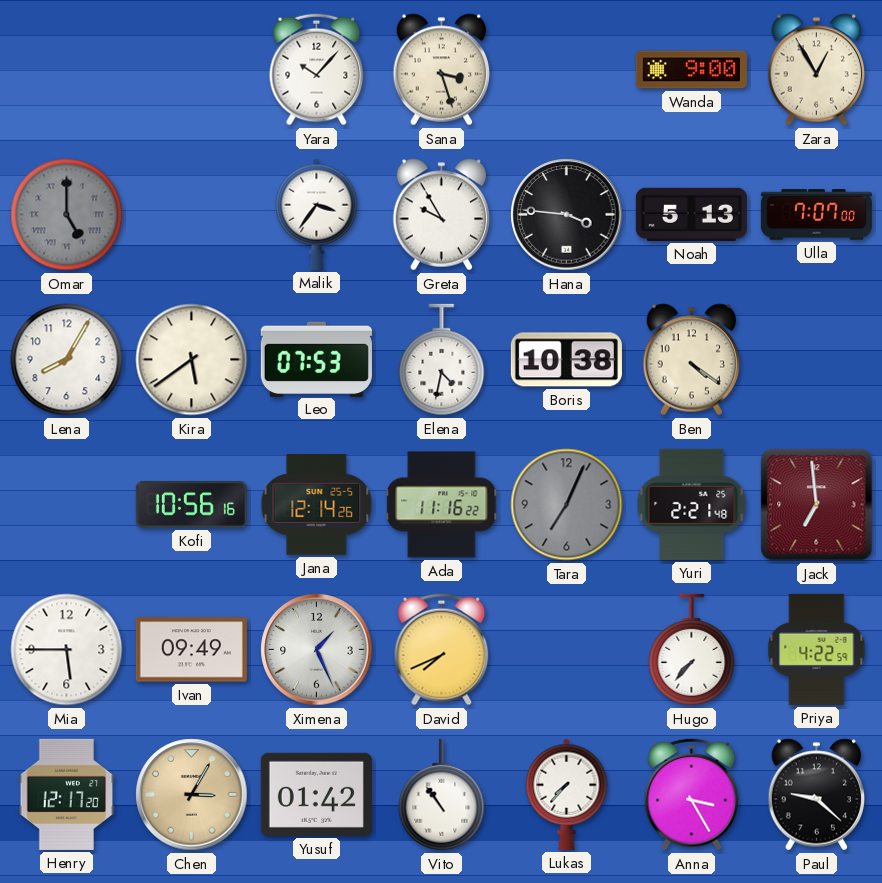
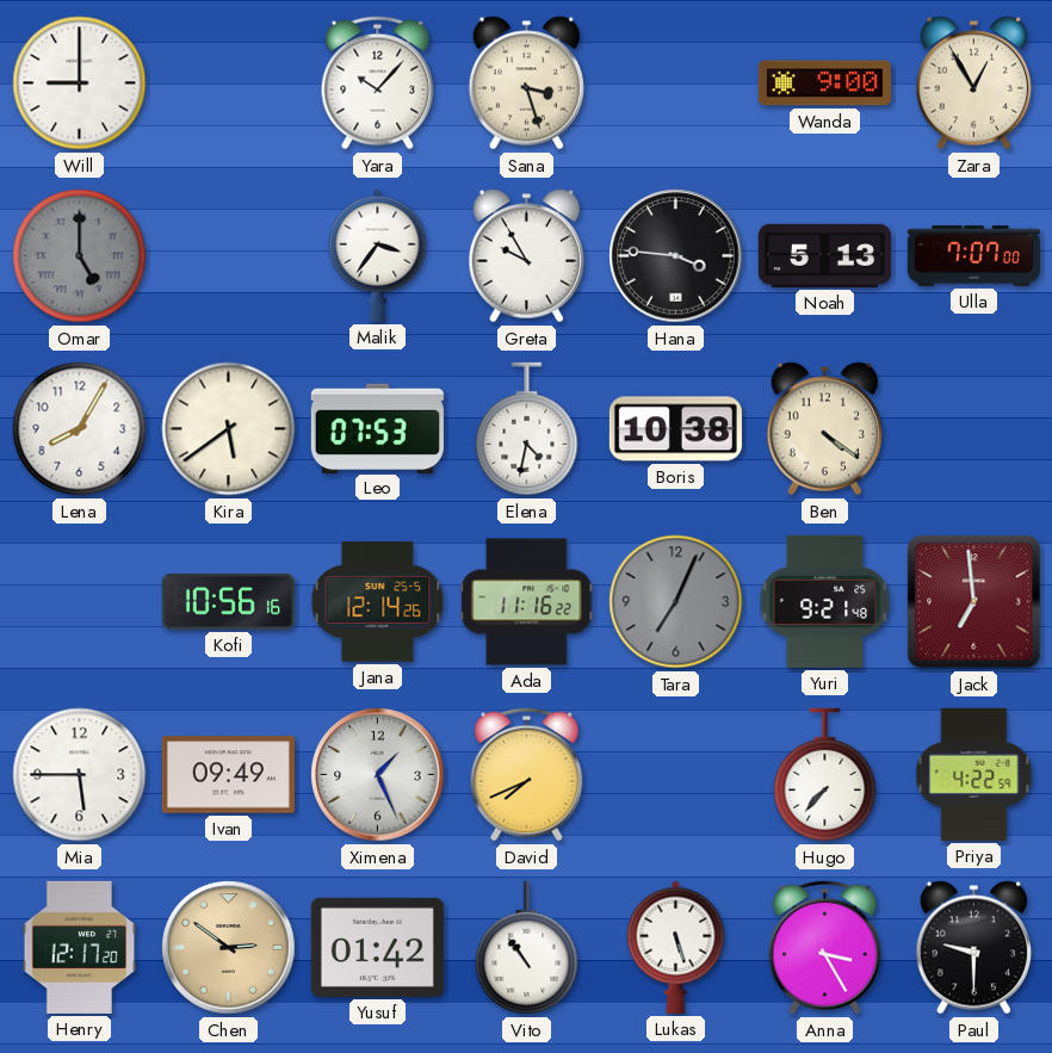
Will: none -> 9:00 (80, 83)
Yuri: 2:21 -> 9:21 (825, 601)
Chen: 3:05 -> 2:51 (229, 948)
Lukas: 7:37 -> 5:27 (676, 947)
Paul: 9:22 -> 9:30 (974, 948)
